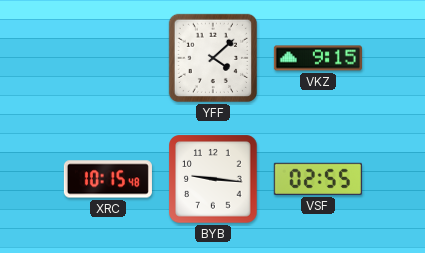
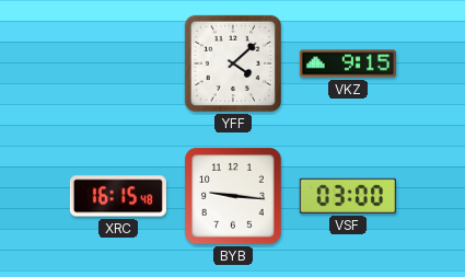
XRC: 10:15 -> 16:15 (118, 196)
VSF: 02:55 -> 03:00 (348, 196)
